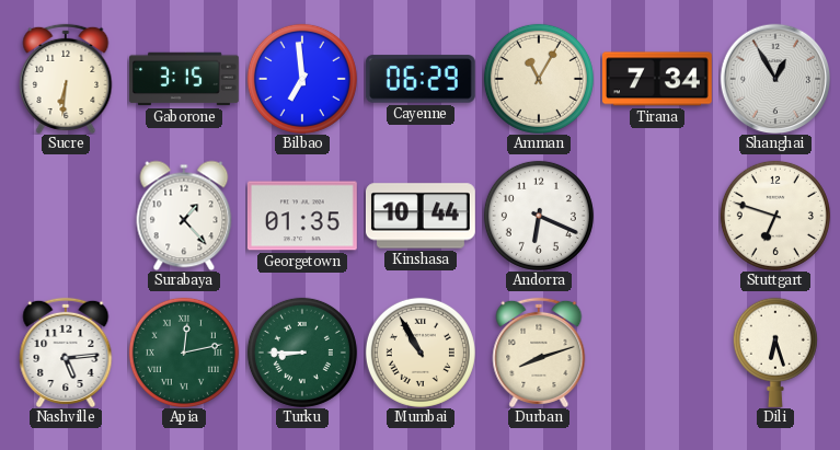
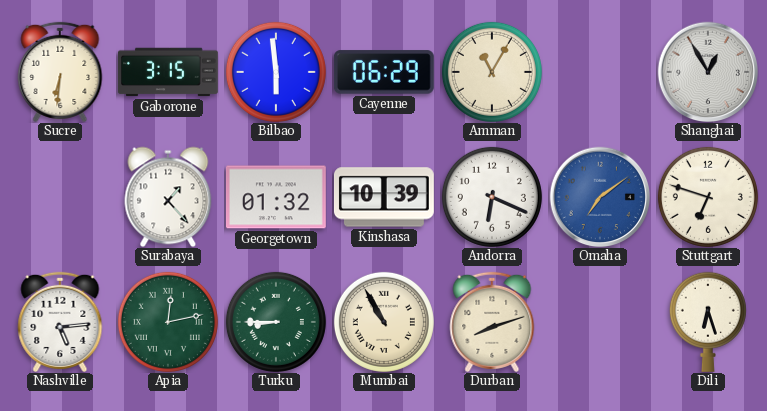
Bilbao: 6:59 -> 5:59 (276, 72)
Tirana: 7:34 -> none (657, 79)
Georgetown: 01:35 -> 01:32 (276, 197)
Kinshasa: 10:44 -> 10:39 (384, 197)
Omaha: none -> 7:09 (600, 197)
